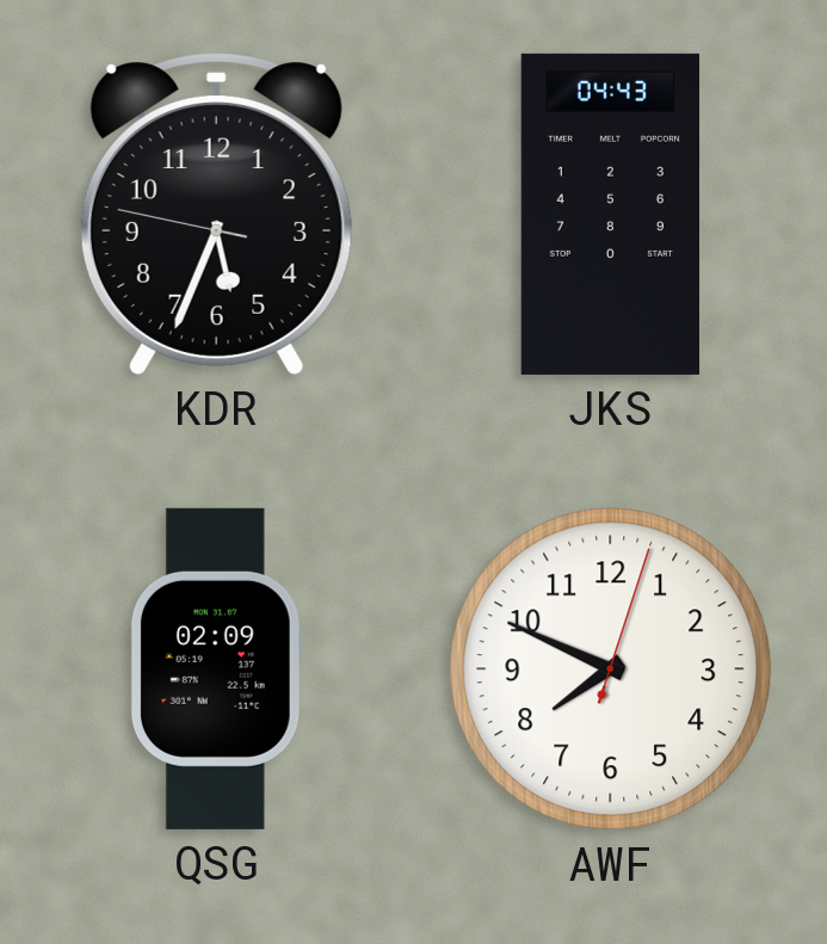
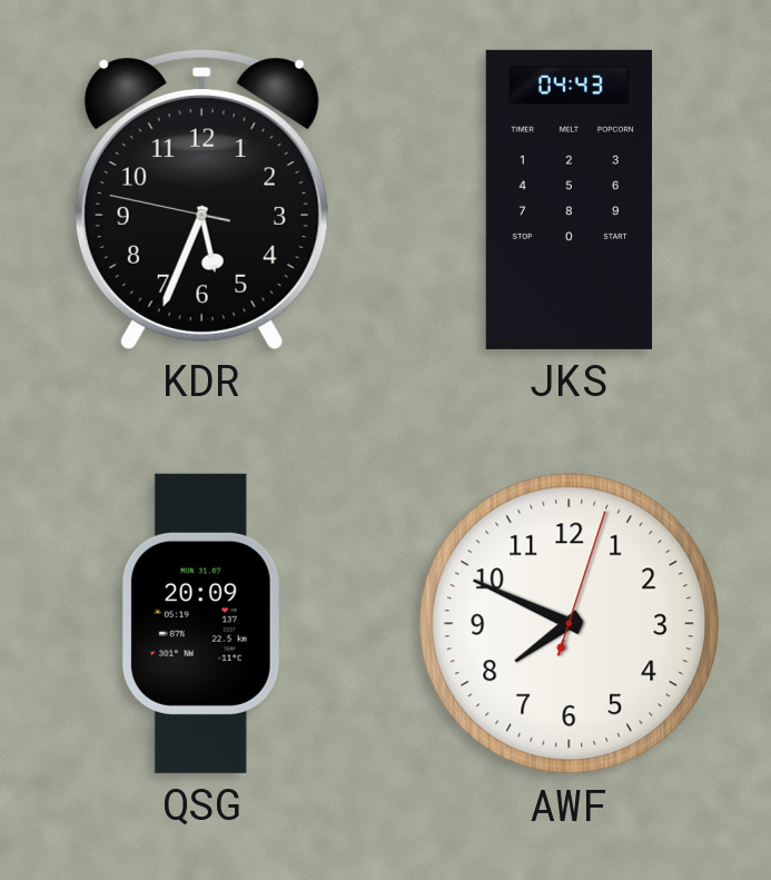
QSG: 02:09 -> 20:09 (201, 623)
